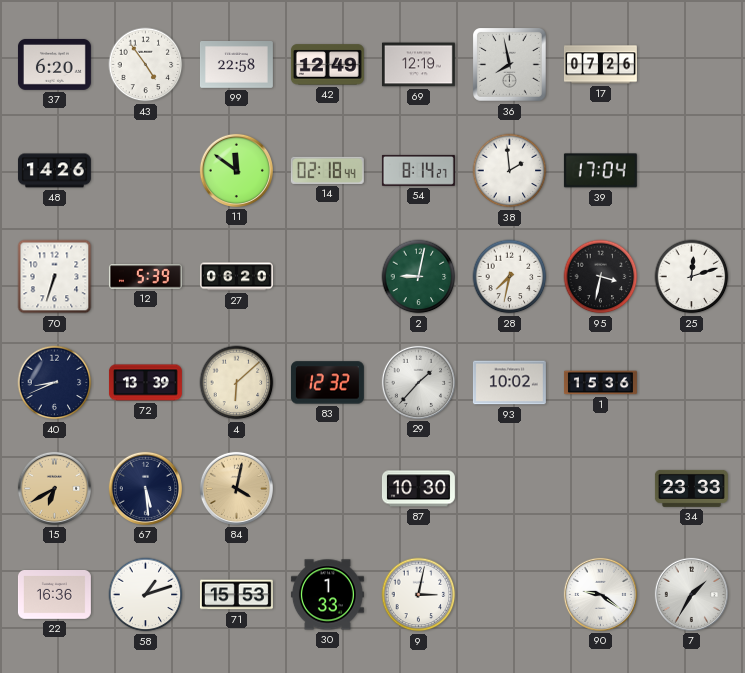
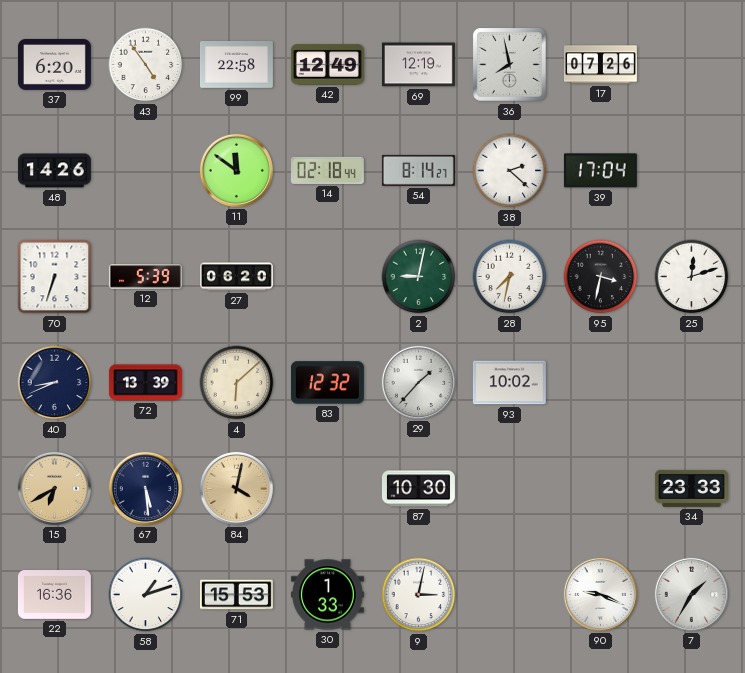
38: 1:59 -> 2:22 (510, 171)
1: 15:36 -> none (600, 383)
90: 9:21 -> 9:19 (600, 594)
